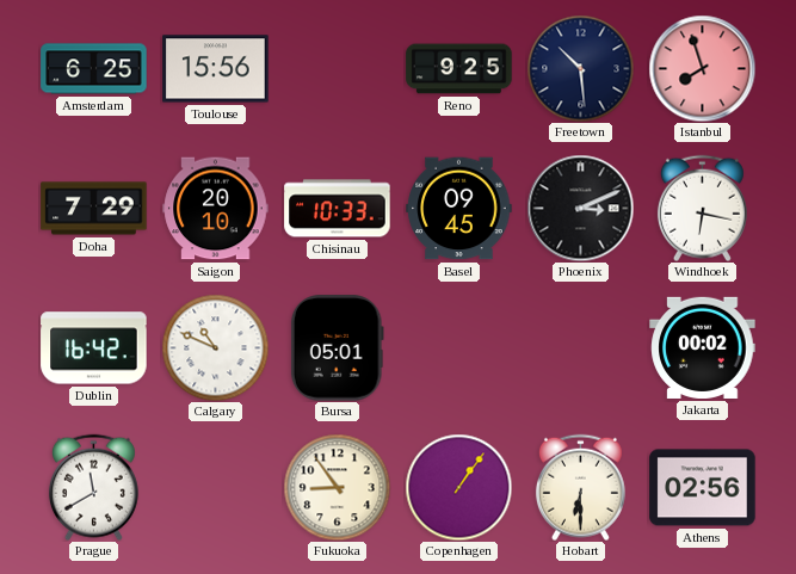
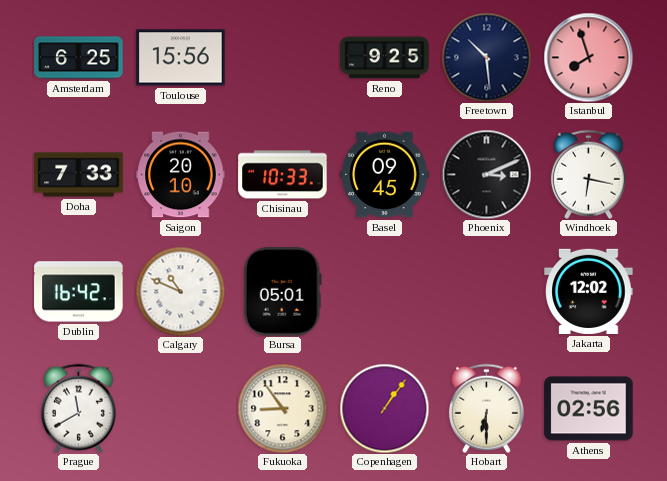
Doha: 7:29 -> 7:33 (79, 175)
Jakarta: 00:02 -> 12:02 (589, 291)
